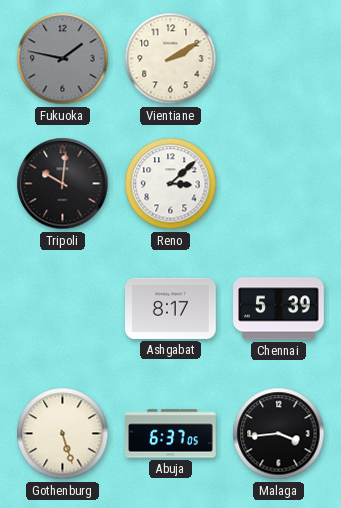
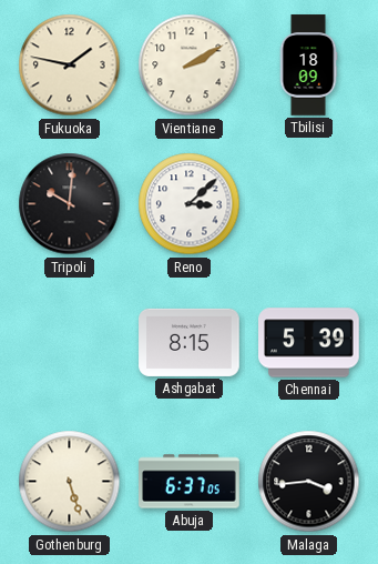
Fukuoka dial: grey -> cream (70, 66)
Tbilisi: none -> 18:09 (308, 66)
Ashgabat: 8:17 -> 8:15 (190, 342)
